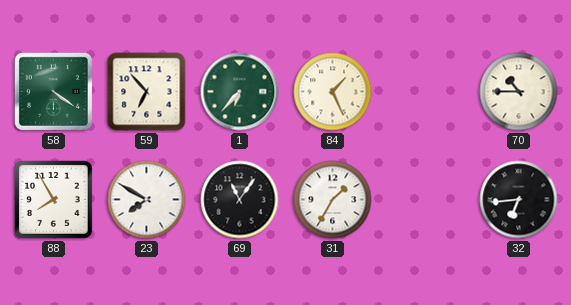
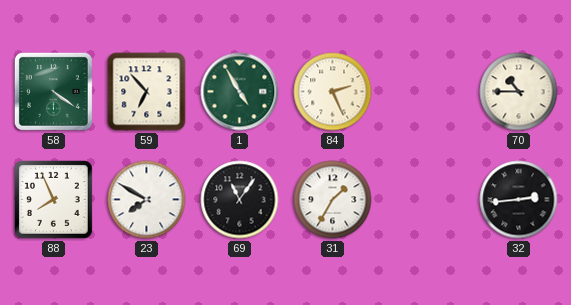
1: 6:37 -> 4:55 (240, 92)
84: 1:26 -> 2:26 (333, 92)
88: 7:55 -> 7:56 (54, 200)
32: 6:44 -> 2:44 (519, 200)
